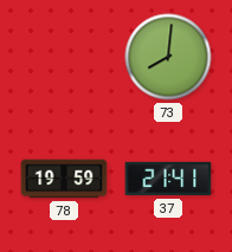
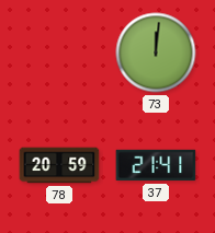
73: 8:01 -> 12:01 (156, 53)
78: 19:59 -> 20:59 (59, 165)
